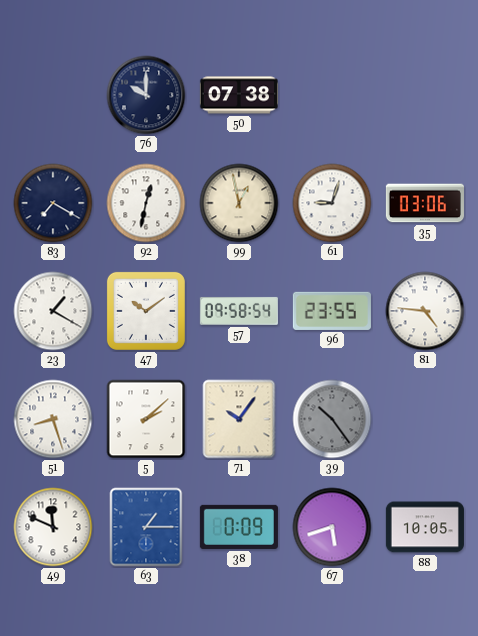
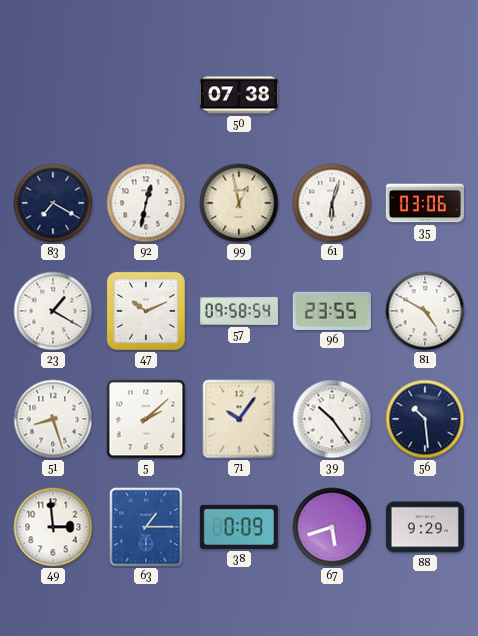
76: 10:00 -> none (146, 95)
61: 9:03 -> 6:03 (332, 203)
47: 10:09 -> 10:11 (146, 311)
81: 4:46 -> 4:50 (425, 311)
39 dial: grey -> white (332, 419)
56: none -> 10:29 (425, 419)
49: 11:49 -> 2:59 (53, 527)
88: 10:05 -> 9:29 (425, 527)
